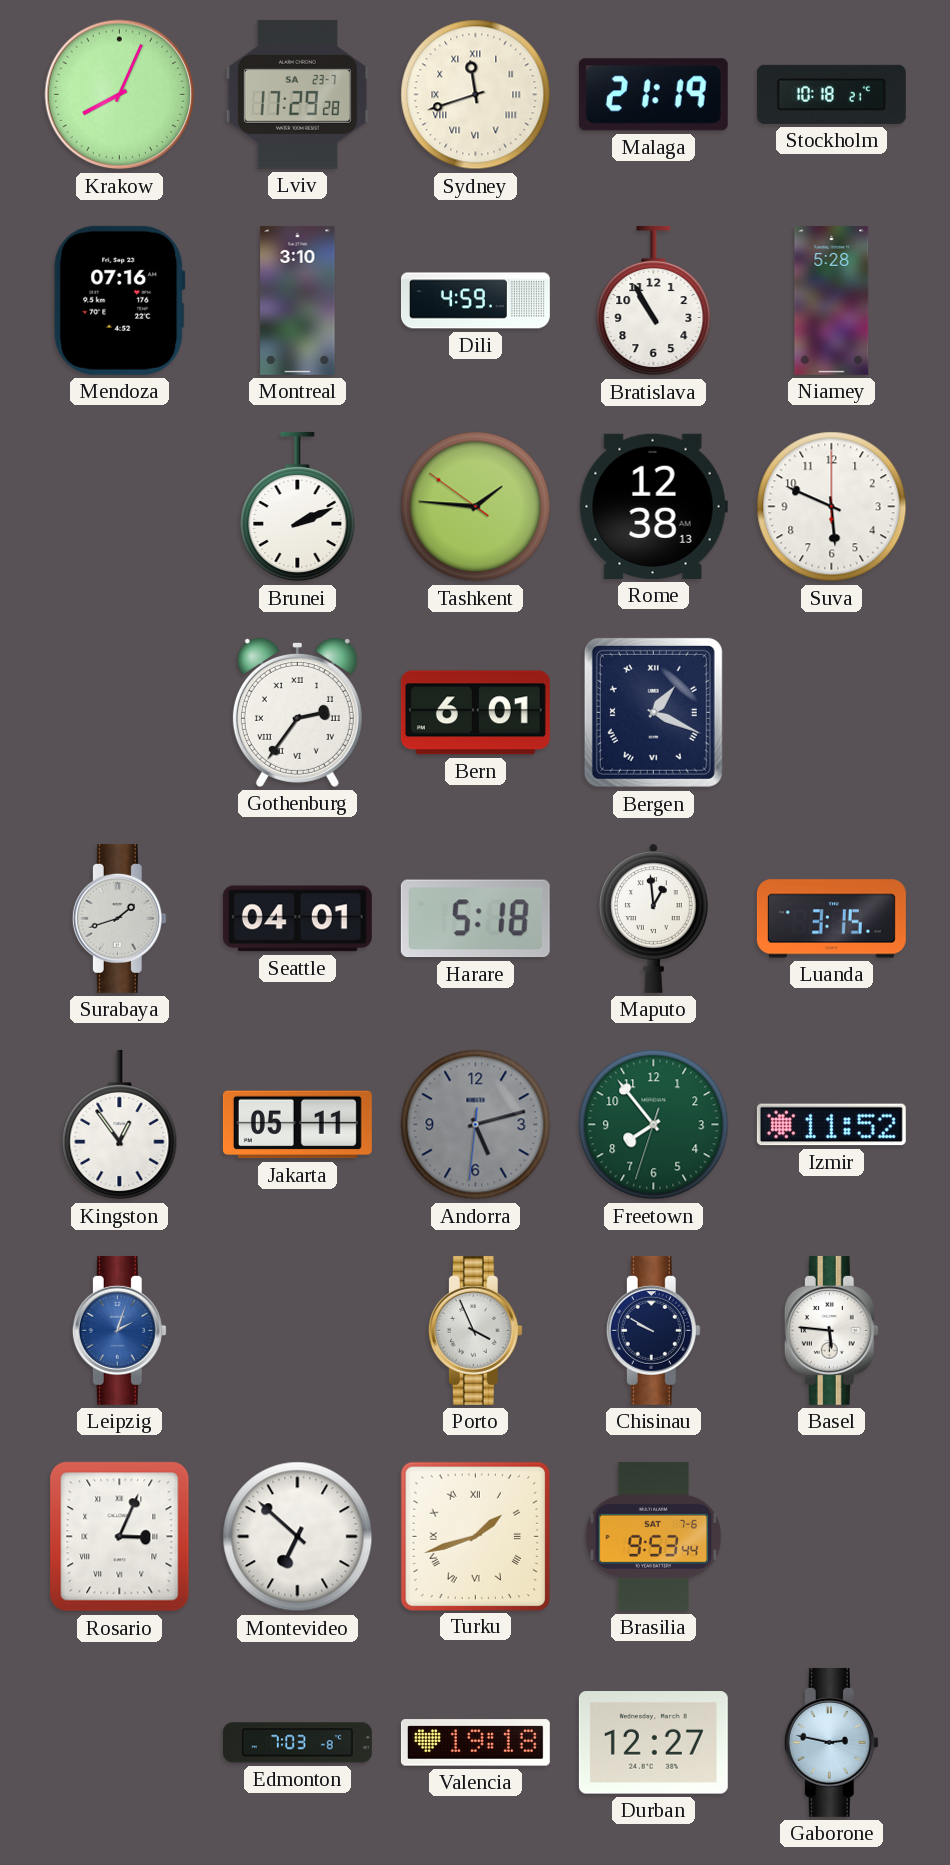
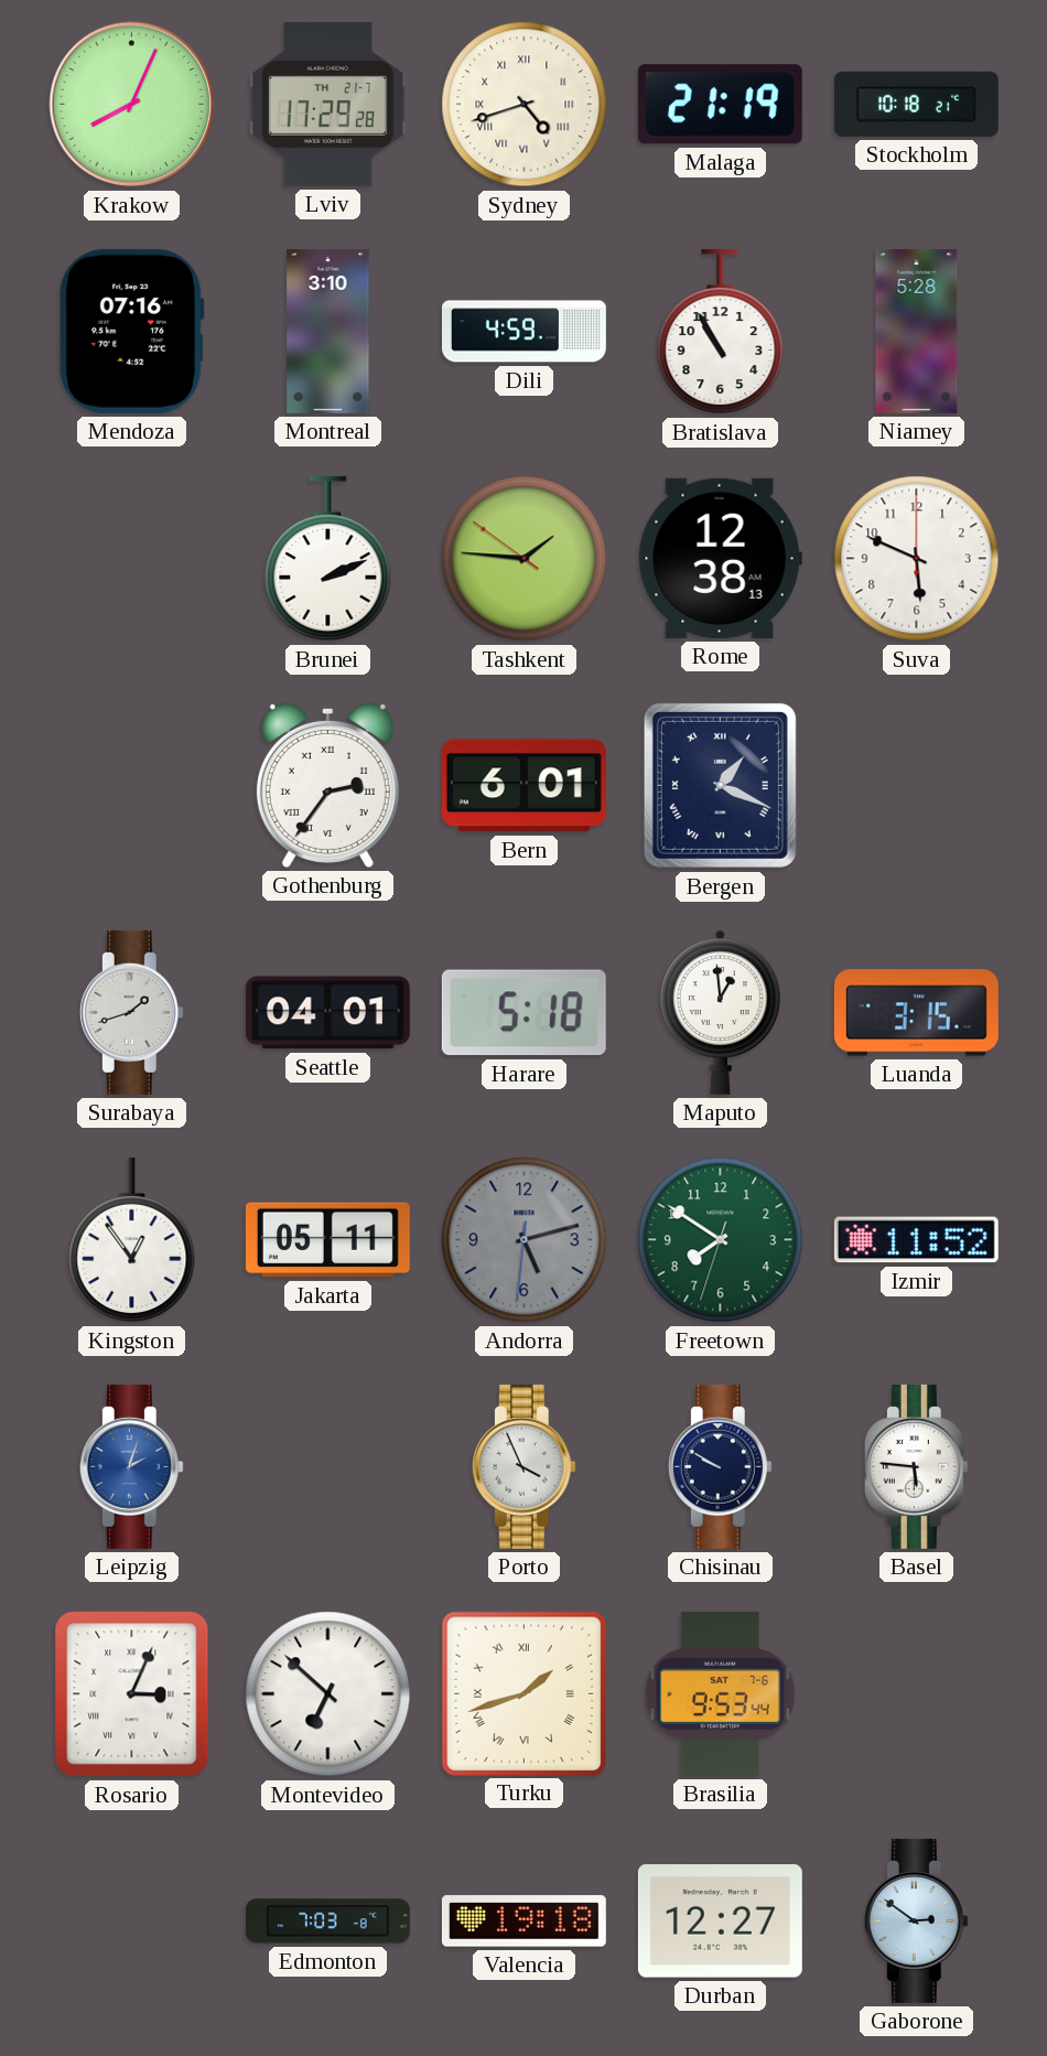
Lviv date: SA 23-7 -> TH 21-7 (327, 104)
Sydney: 11:42 -> 4:42 (525, 105)
Freetown: 7:53 -> 7:50 (721, 1240)
Gaborone: 2:47 -> 2:51 (916, 1920)
